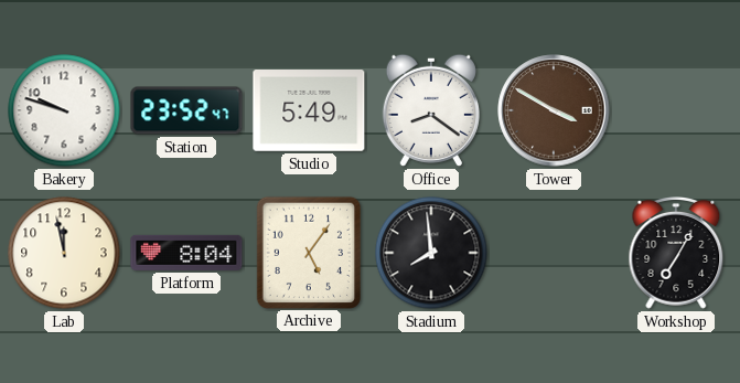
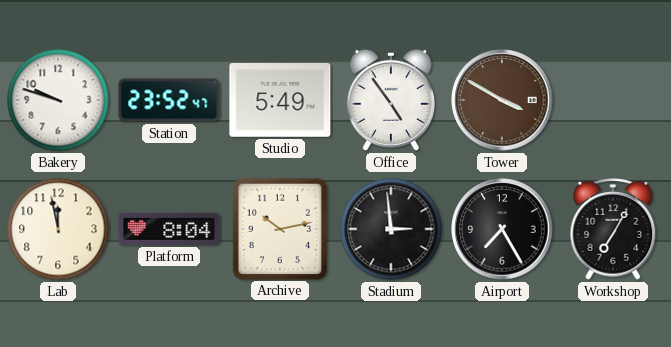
Office: 8:21 -> 4:54 (391, 100)
Archive: 5:06 -> 10:13 (279, 228)
Stadium: 7:59 -> 2:59 (391, 229)
Airport: none -> 7:25 (502, 229)
